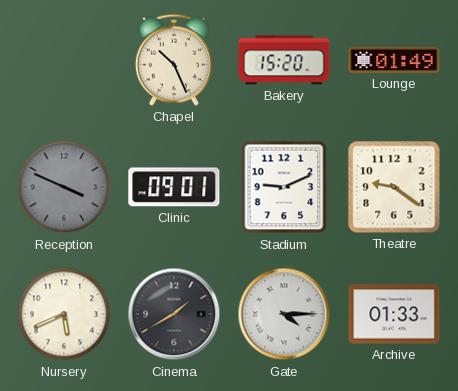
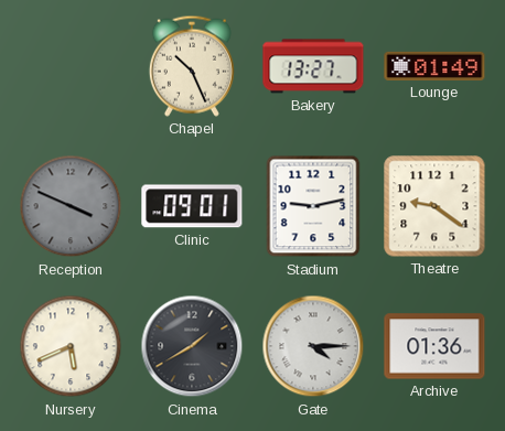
Bakery: 15:20 -> 13:27 (313, 66)
Stadium: 9:11 -> 9:13 (313, 206)
Archive: 01:33 -> 01:36 (434, 346)
